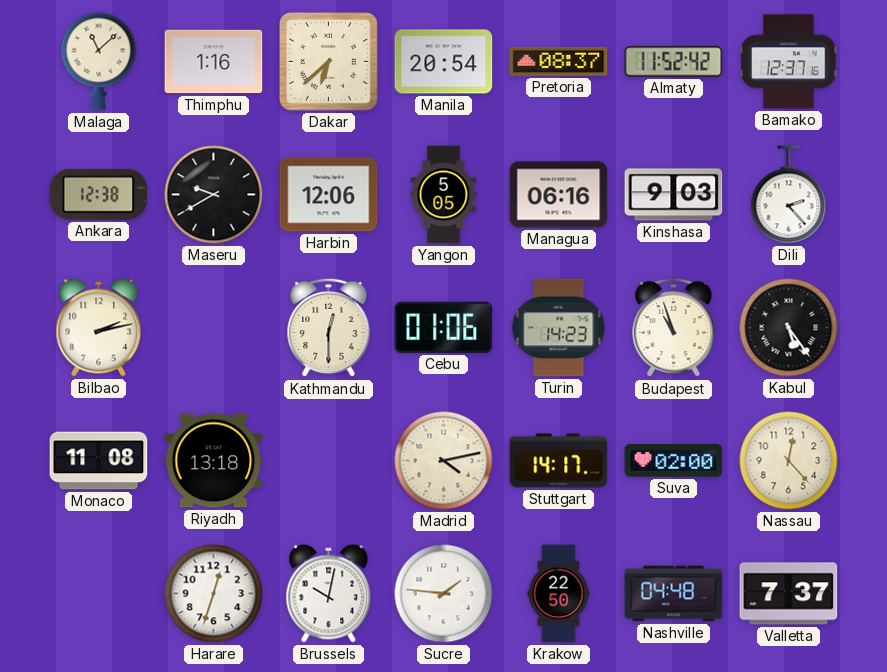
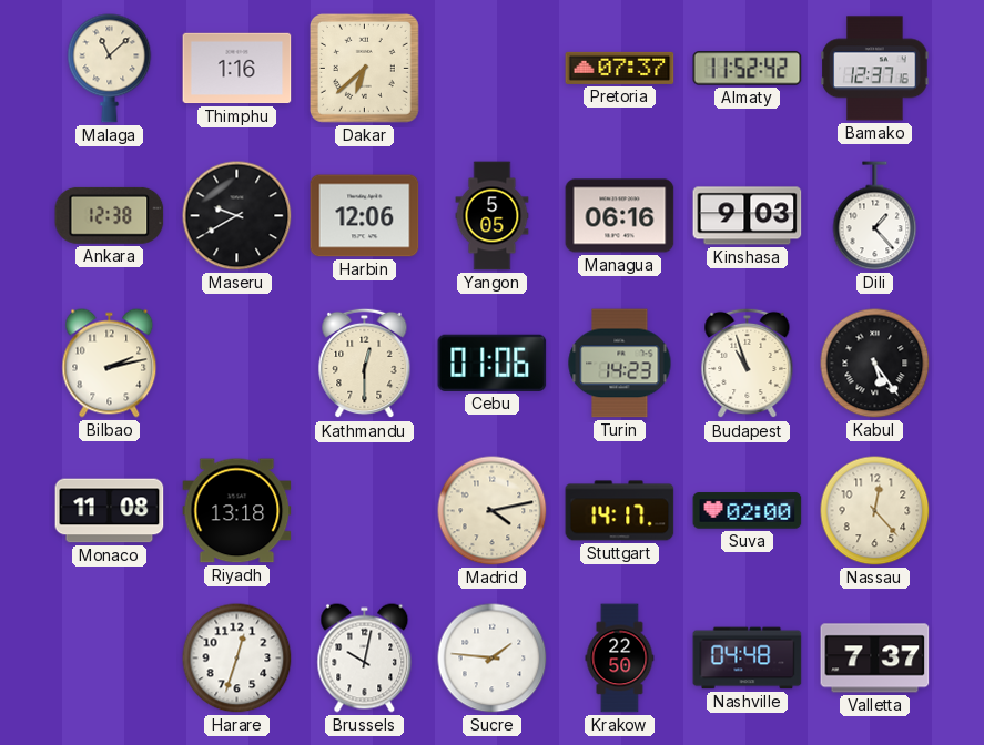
Manila: 20:54 -> none (444, 62)
Pretoria: 08:37 -> 07:37 (620, 68)
Dili: 2:23 -> 1:23 (875, 216)
